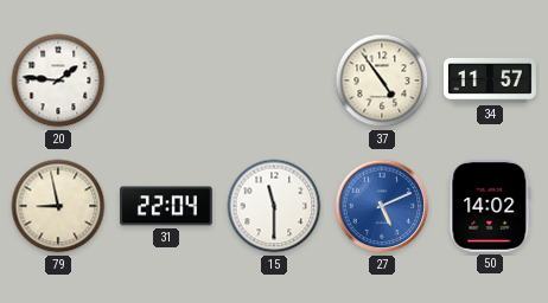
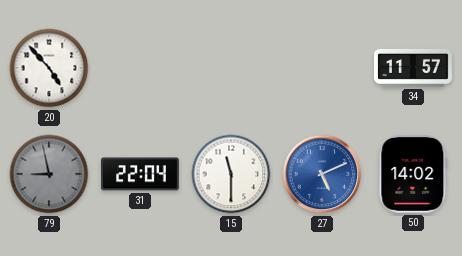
20: 1:46 -> 4:53 (49, 68)
37: 4:54 -> none (382, 80)
79 dial: cream -> grey (49, 174)
